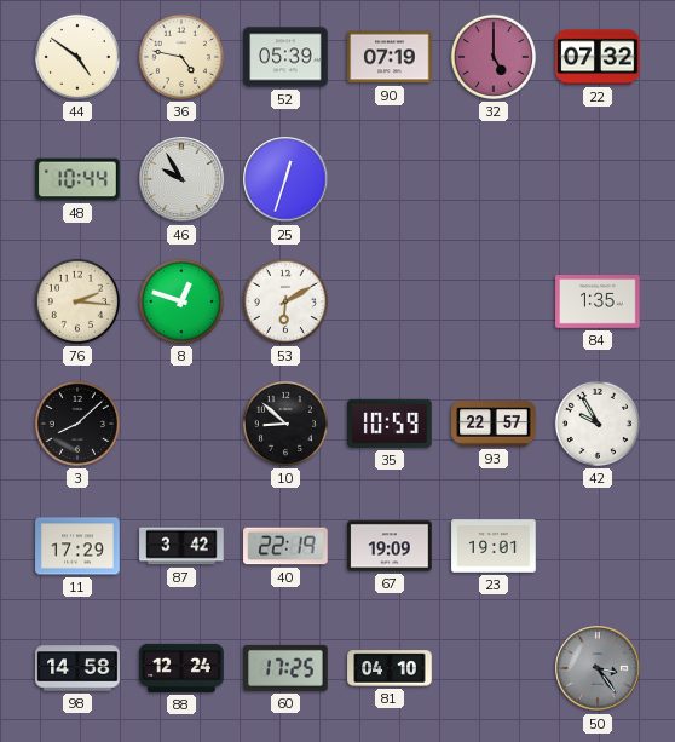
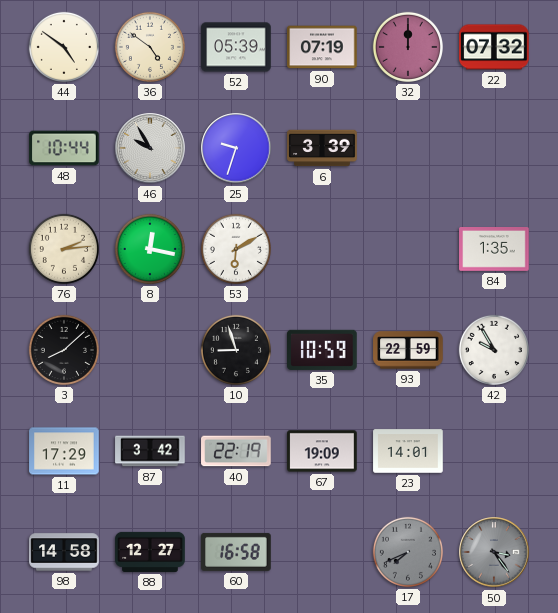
36: 4:47 -> 4:51 (150, 47)
32: 5:00 -> 12:00 (408, 47)
25: 12:33 -> 9:33 (236, 148)
6: none -> 3:39 (322, 148)
76: 2:16 -> 2:14 (64, 249)
8: 12:48 -> 12:17 (150, 249)
10: 8:52 -> 8:57 (236, 350)
93: 22:57 -> 22:59 (408, 350)
23: 19:01 -> 14:01 (408, 451)
88: 12:24 -> 12:27 (150, 552)
60: 17:25 -> 16:58 (236, 552)
81: 04:10 -> none (390, 668)
17: none -> 7:41 (408, 552)
